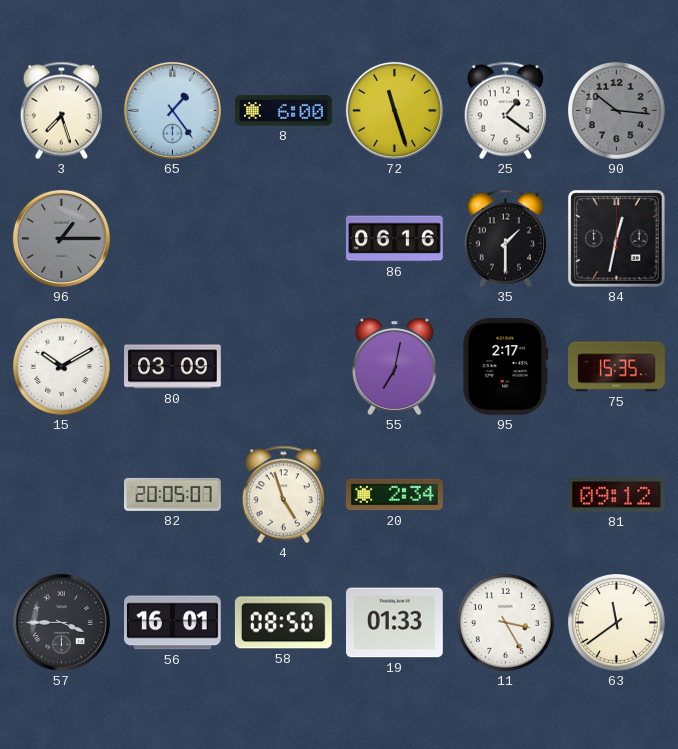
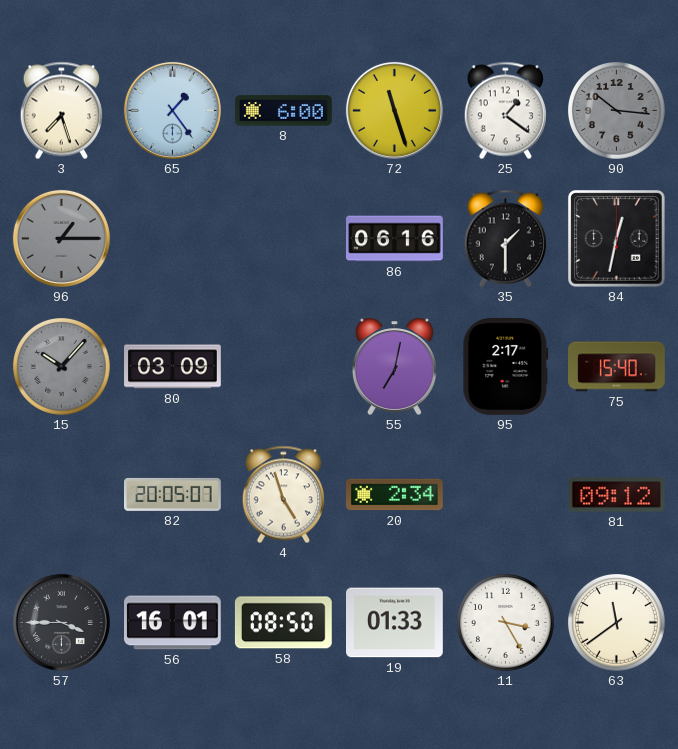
15: 10:10 -> 10:07 (62, 367)
15 dial: white -> grey (62, 367)
75: 15:35 -> 15:40 (617, 367)
